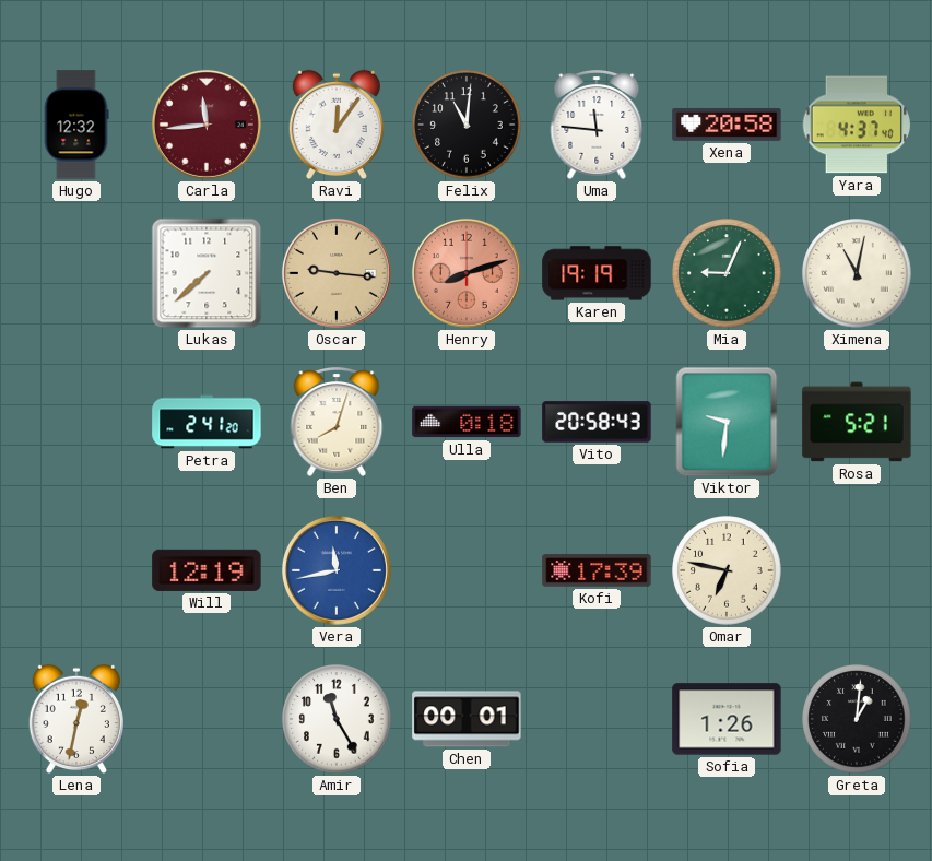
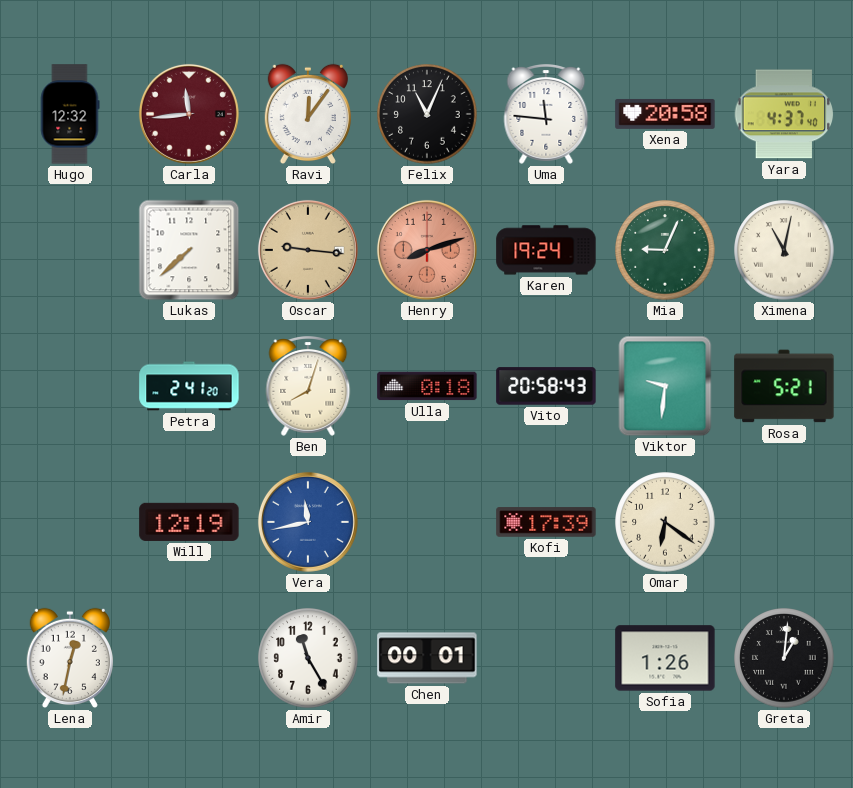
Felix: 11:01 -> 11:04 (427, 114)
Karen: 19:19 -> 19:24 (546, 250)
Omar: 6:47 -> 6:21 (665, 522)
